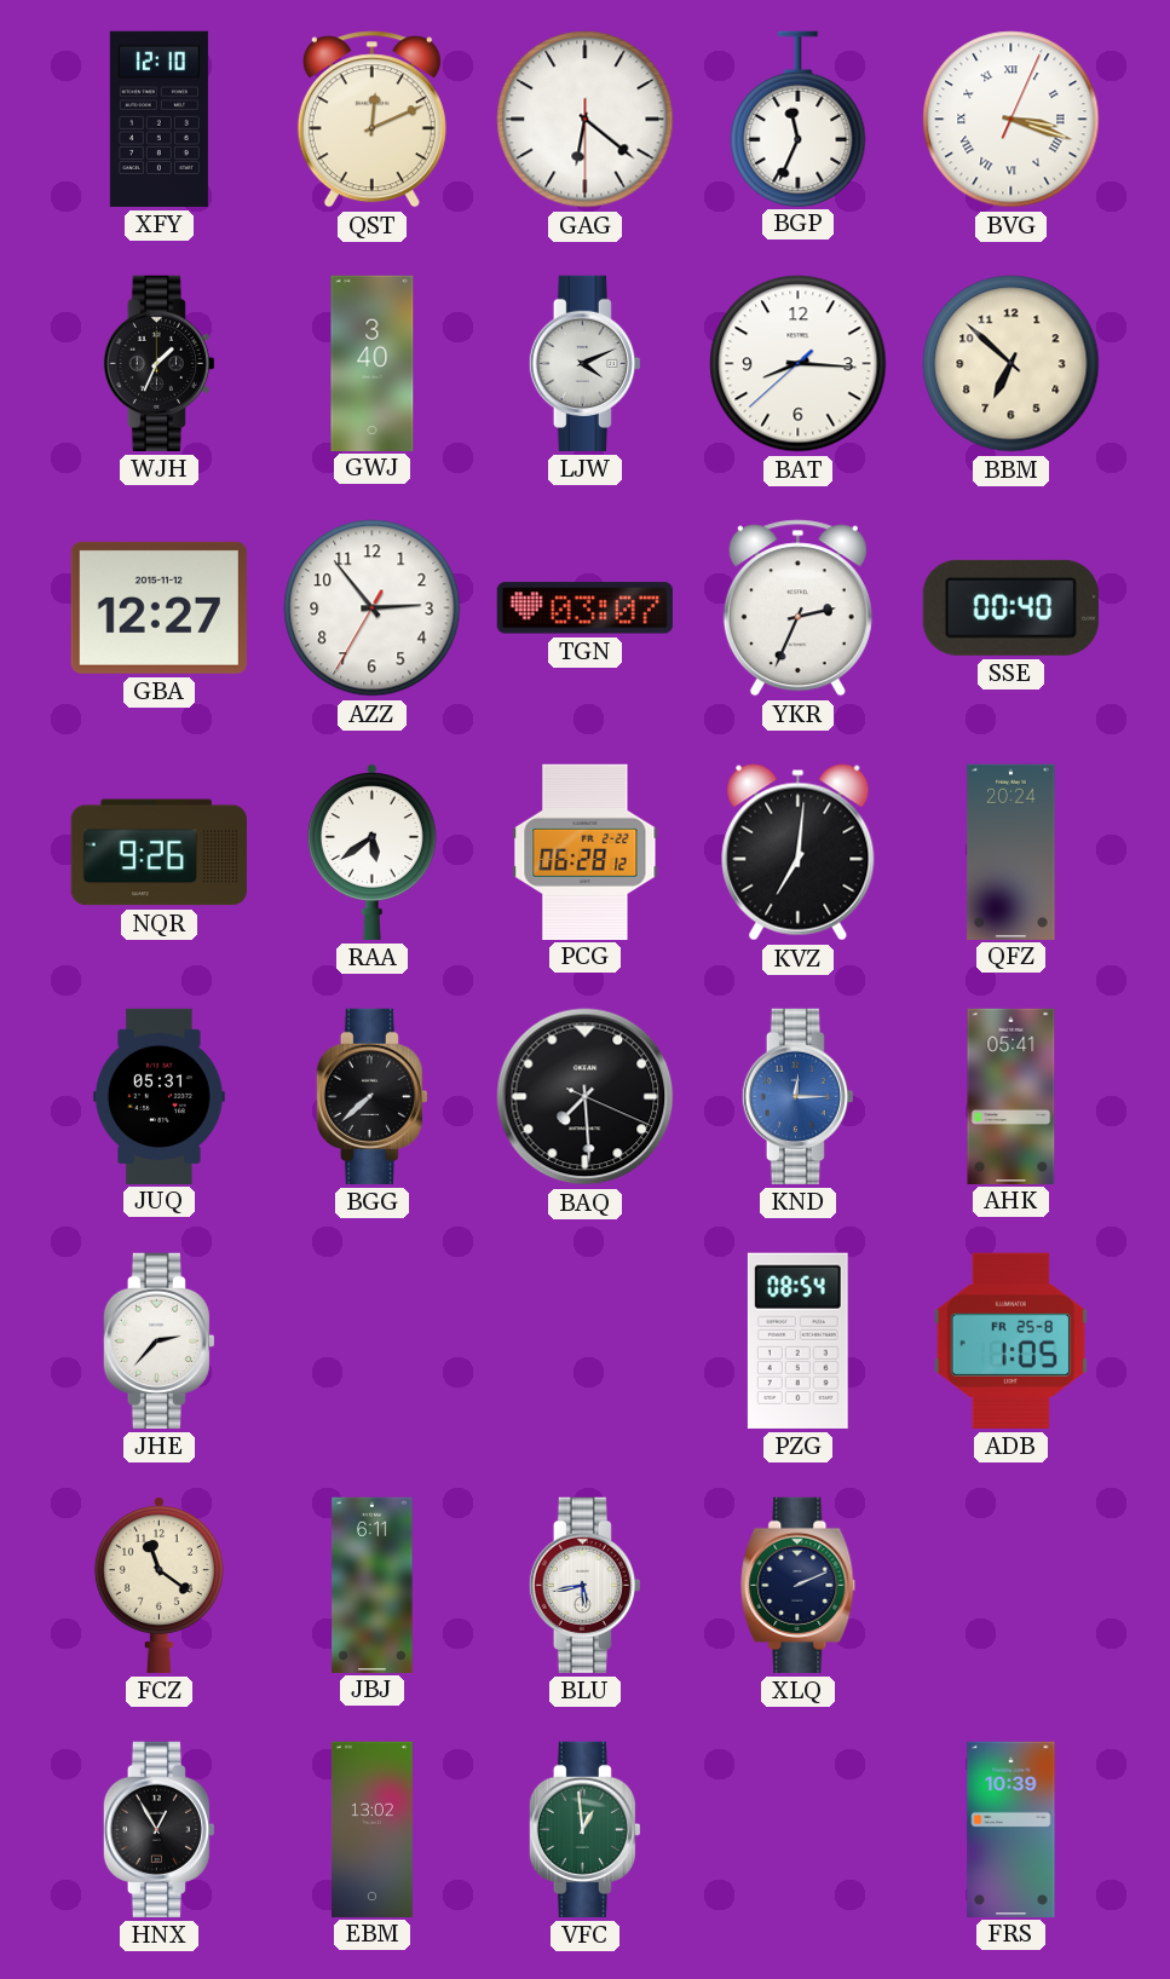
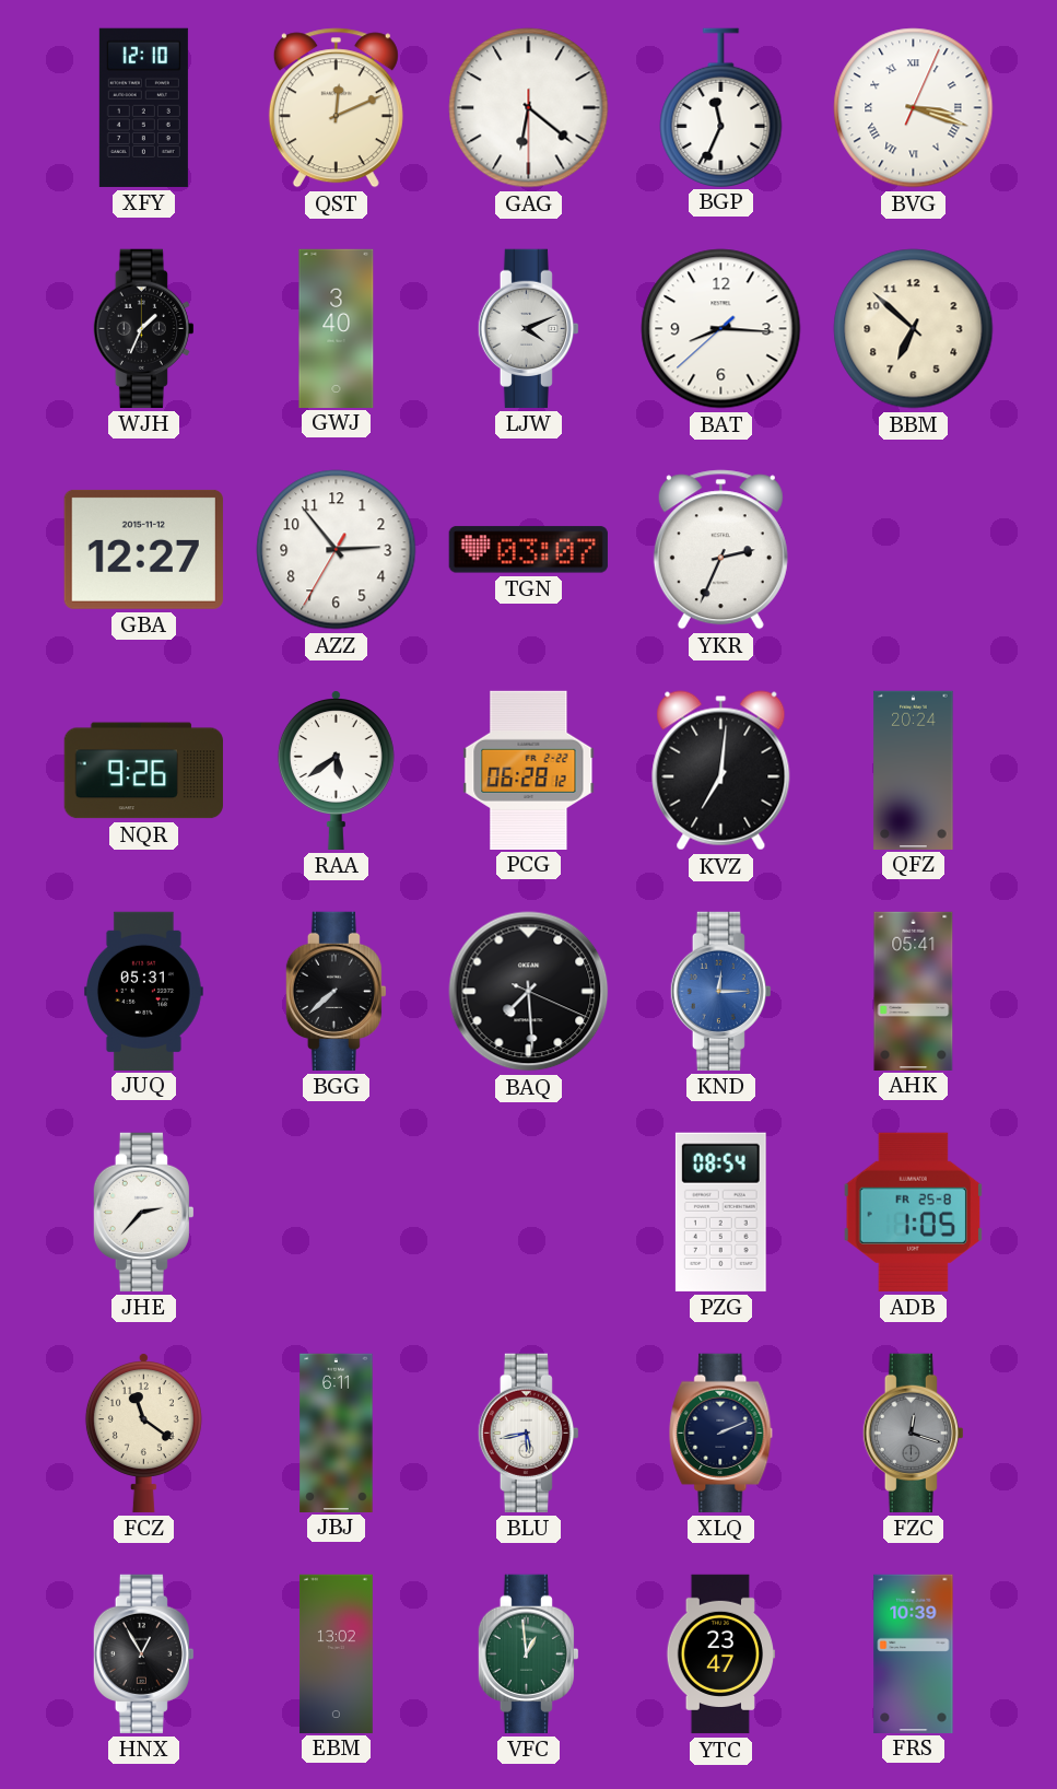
SSE: 00:40 -> none (1010, 607)
FZC: none -> 12:18 (913, 1433)
YTC: none -> 23:47 (721, 1654)
